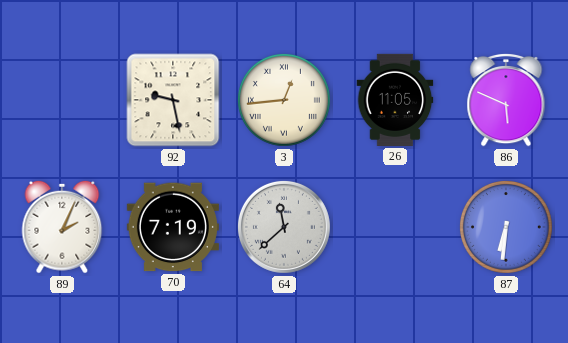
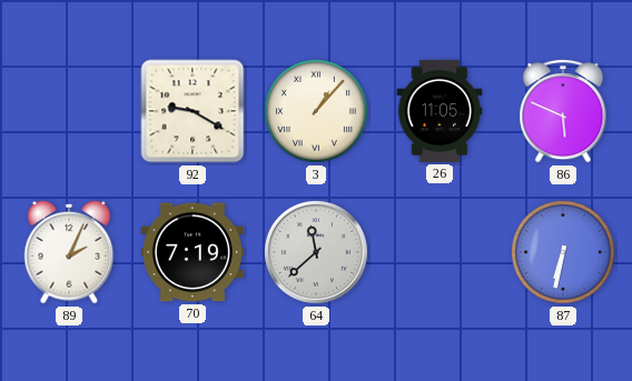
92: 9:28 -> 9:20 (192, 111)
3: 12:44 -> 1:07 (316, 111)
87: 6:31 -> 6:32 (563, 252)
